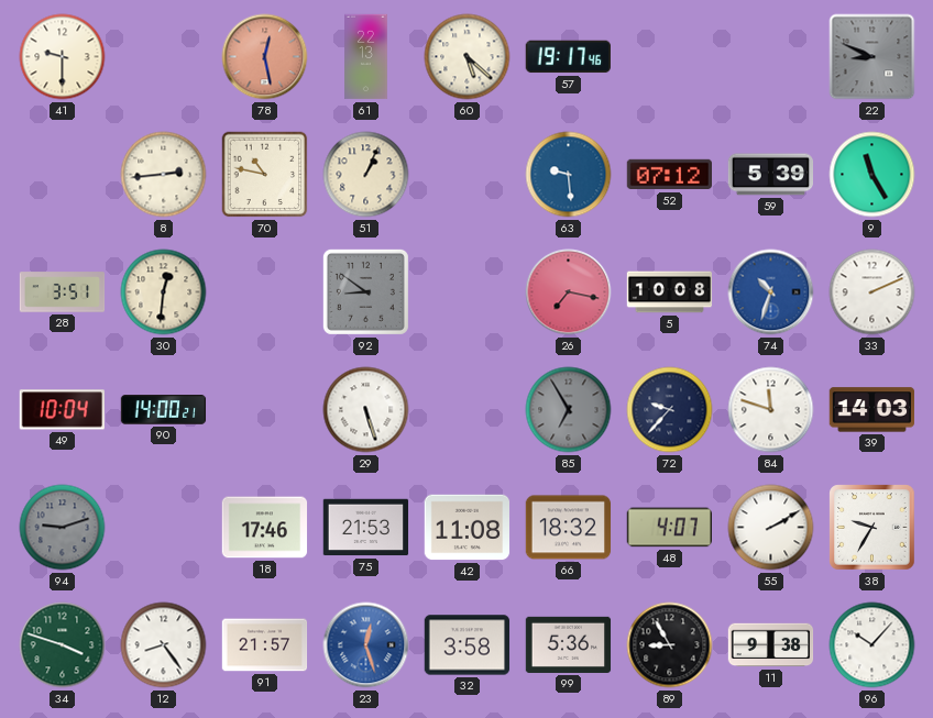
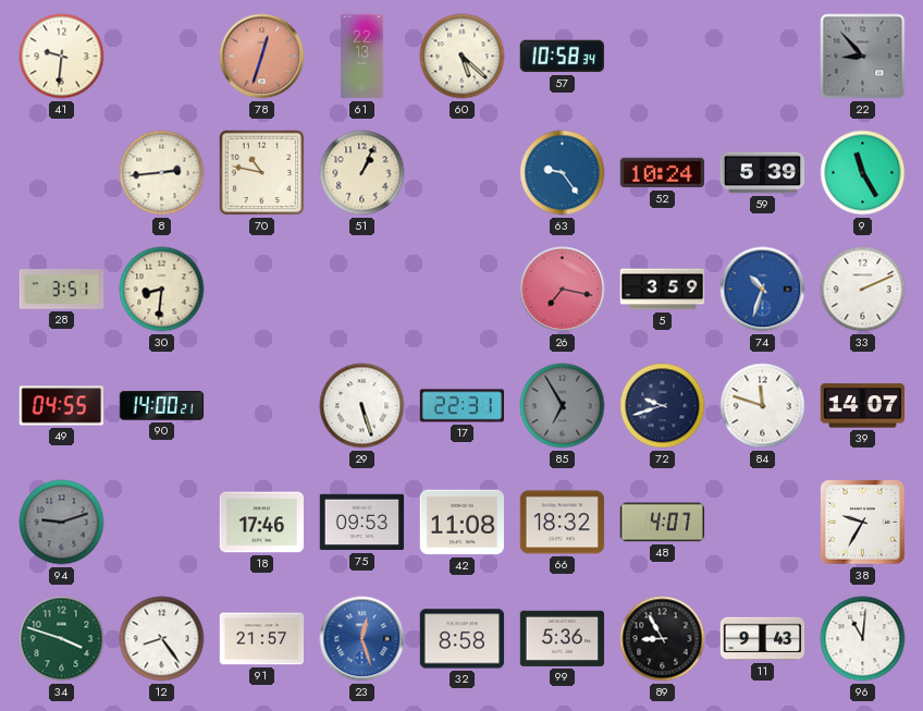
41: 9:30 -> 9:31 (62, 57)
78: 12:28 -> 12:33 (262, 57)
57: 19:17 -> 10:58 (562, 57)
22: 8:49 -> 8:53 (863, 57)
63: 9:29 -> 9:24 (563, 173)
52: 07:12 -> 10:24 (663, 173)
30: 12:31 -> 8:31 (162, 290)
92: 8:51 -> none (365, 291)
5: 10:08 -> 3:59 (663, 290)
49: 10:04 -> 04:55 (61, 406)
17: none -> 22:31 (463, 406)
72: 9:37 -> 9:42 (663, 406)
39: 14:03 -> 14:07 (862, 406)
75: 21:53 -> 09:53 (362, 523)
55: 2:10 -> none (771, 528)
32: 3:58 -> 8:58 (463, 639)
11: 9:38 -> 9:43 (763, 639)
96: 10:07 -> 11:01 (863, 639)
